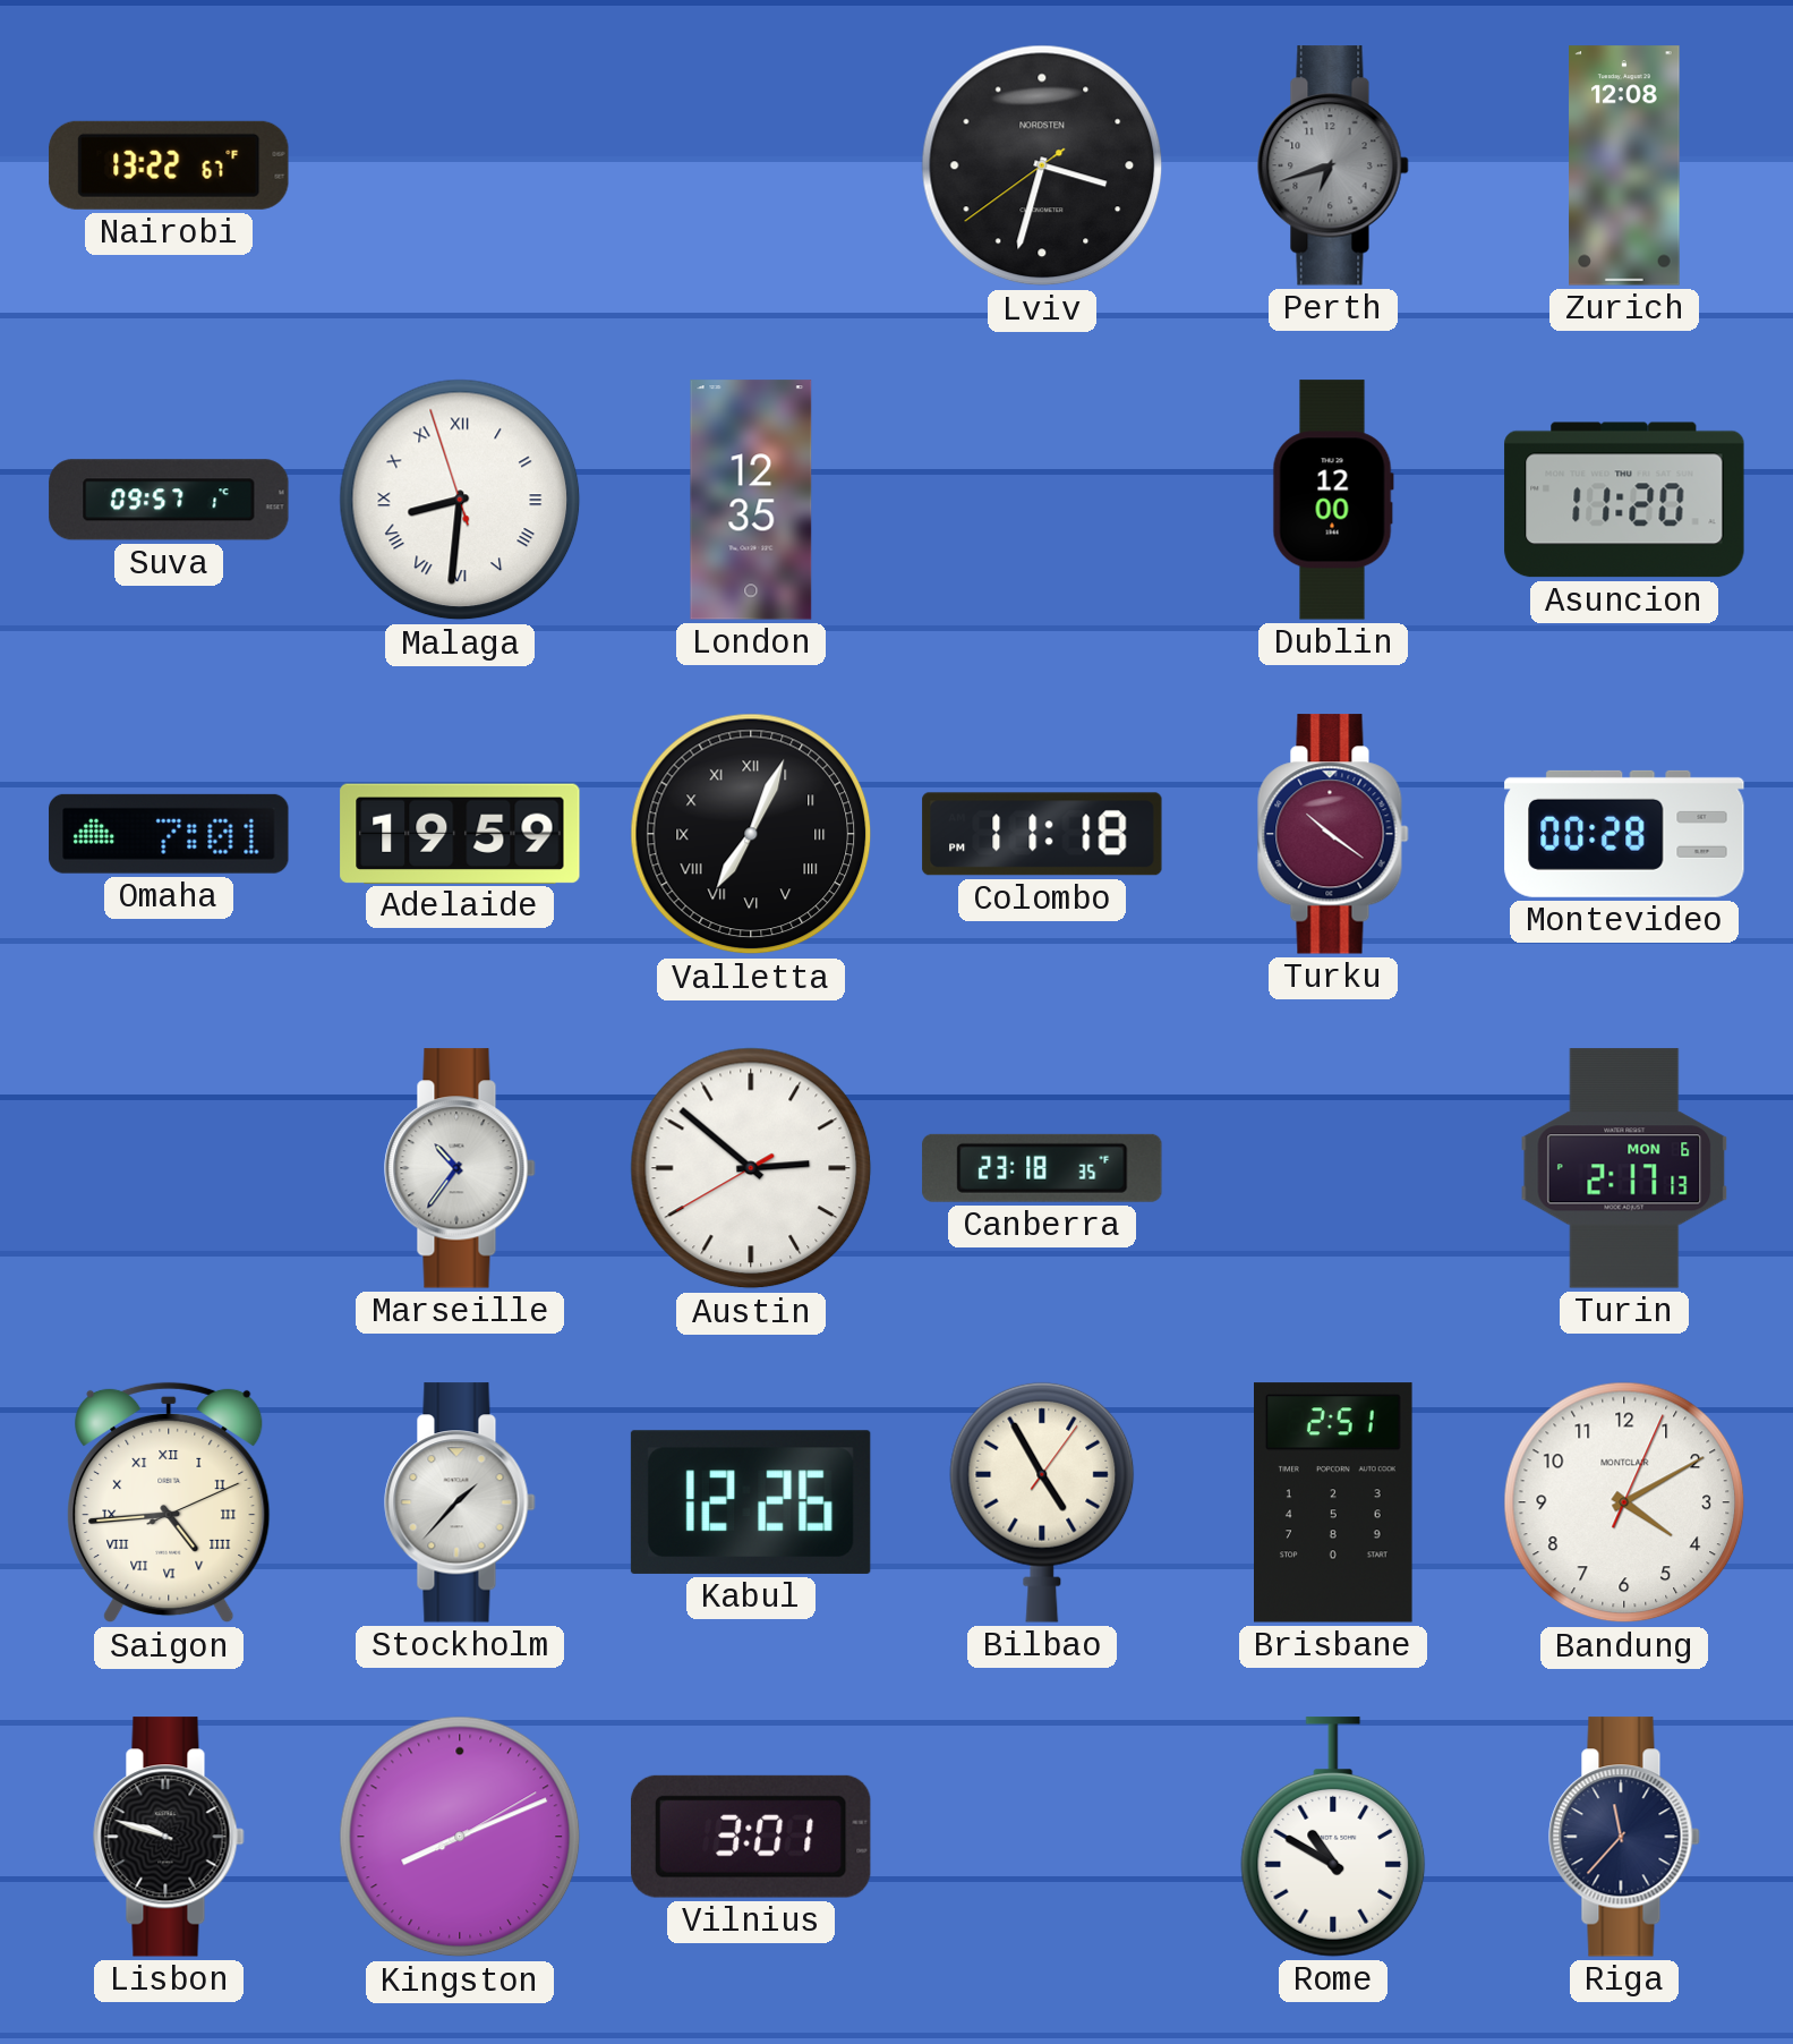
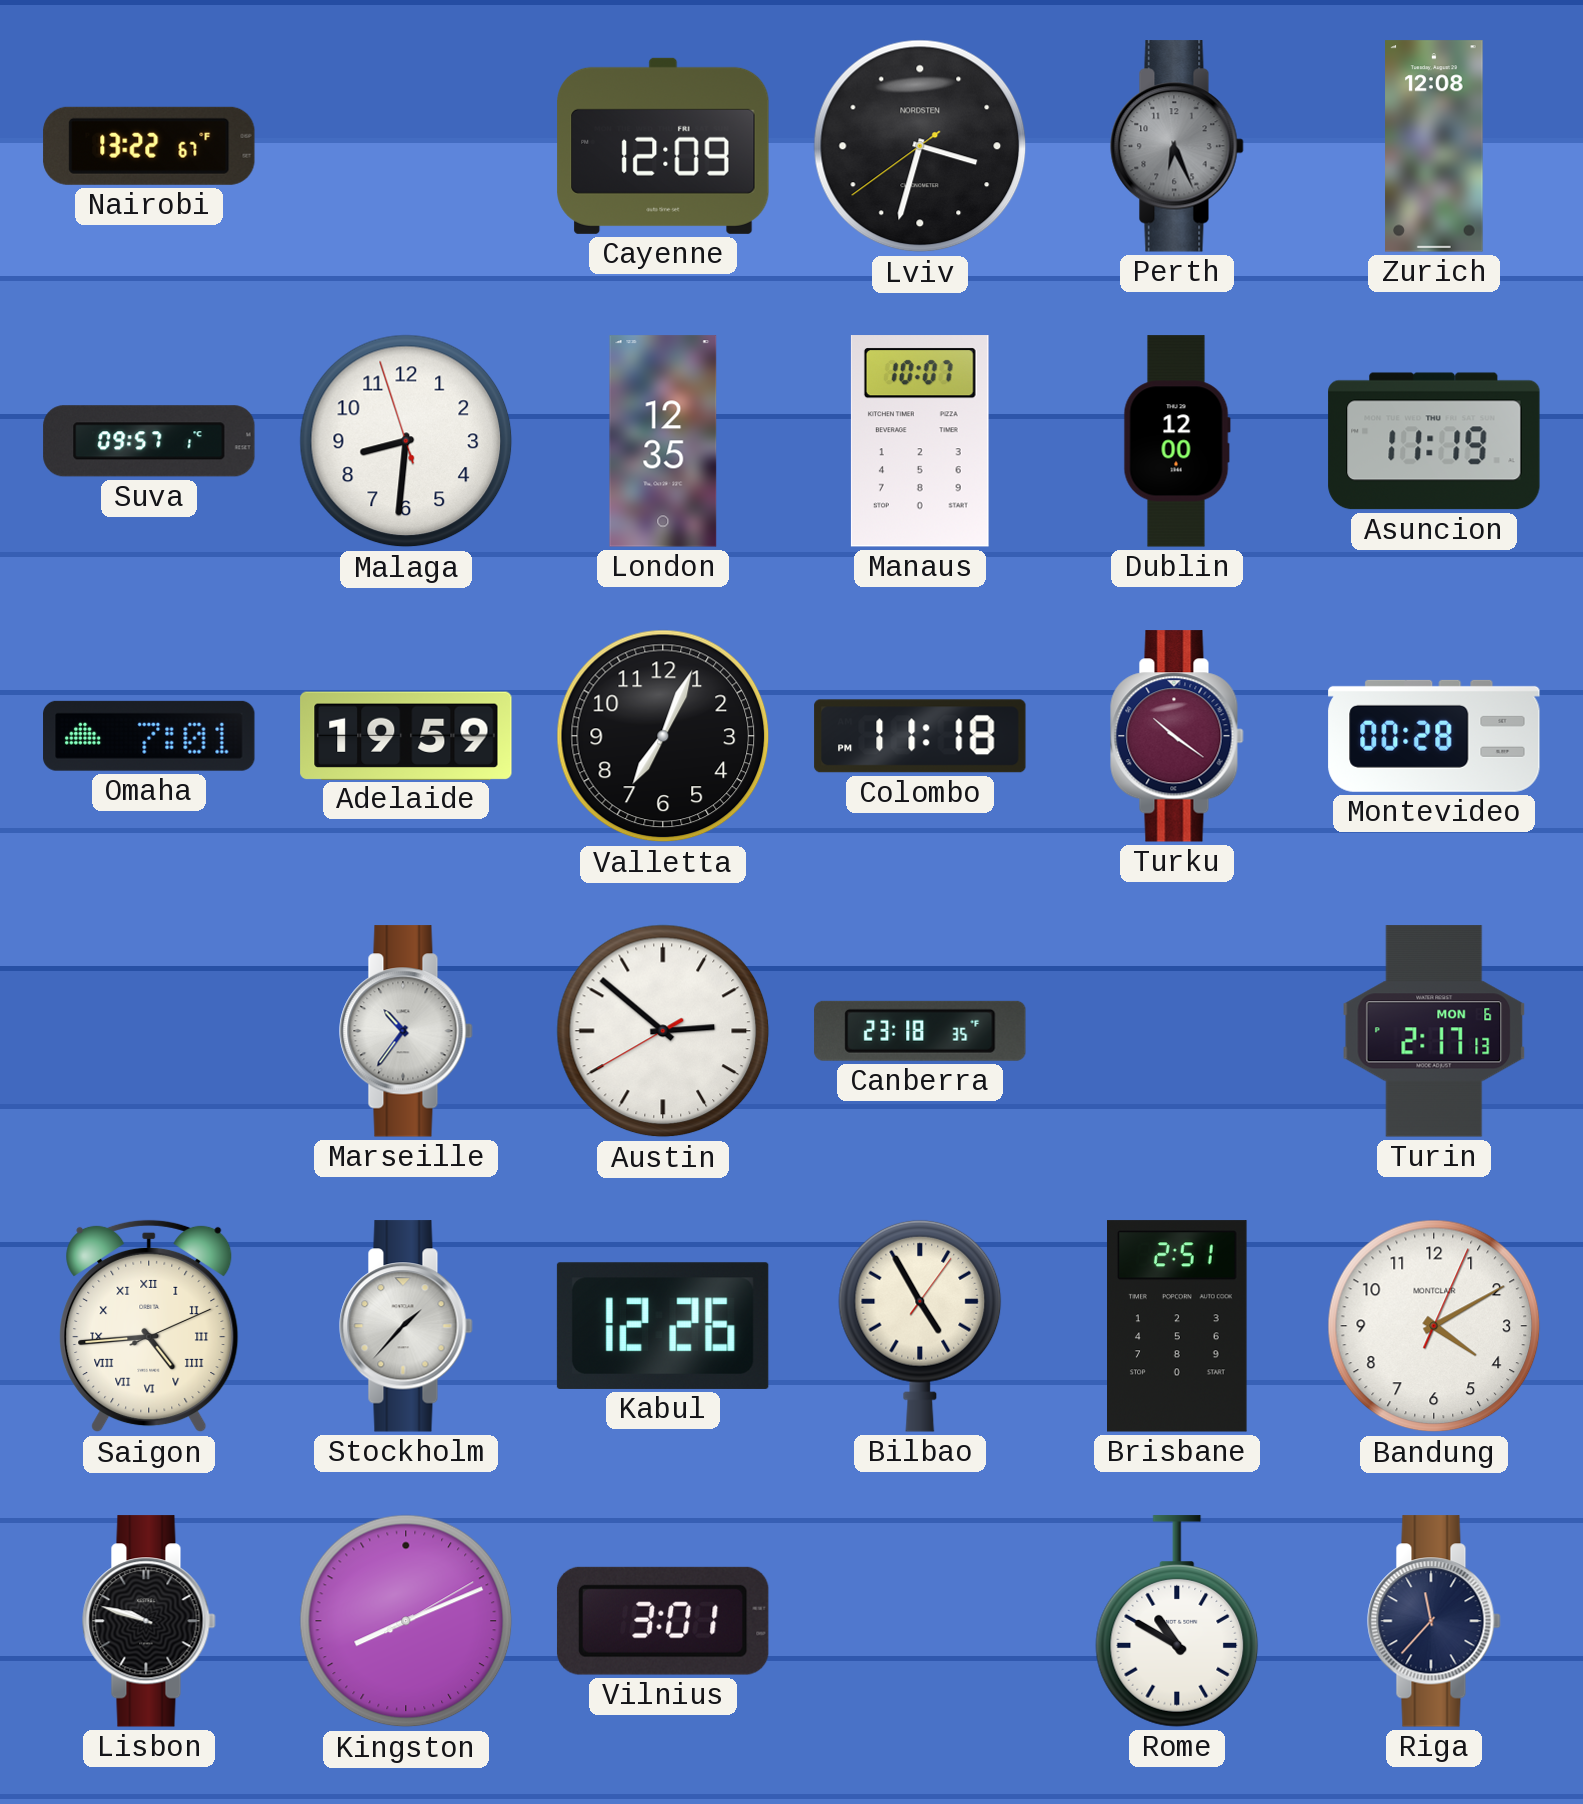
Cayenne: none -> 12:09 (663, 146)
Perth: 6:42 -> 6:26 (1177, 146)
Malaga numerals: Roman -> Arabic (406, 441)
Manaus: none -> 10:07 (920, 441)
Asuncion: 11:20 -> 11:19 (1434, 441)
Valletta numerals: Roman -> Arabic (663, 736)
